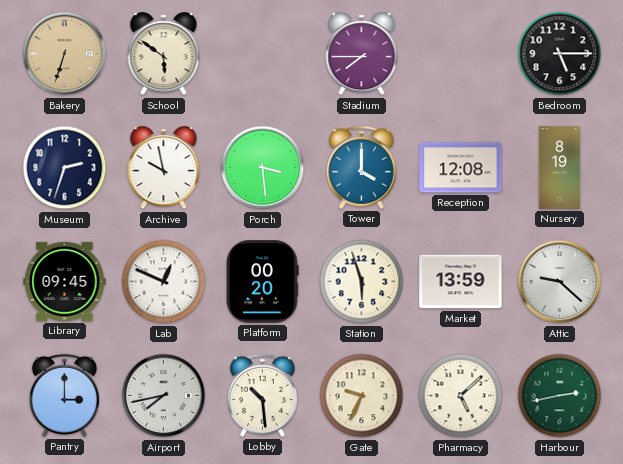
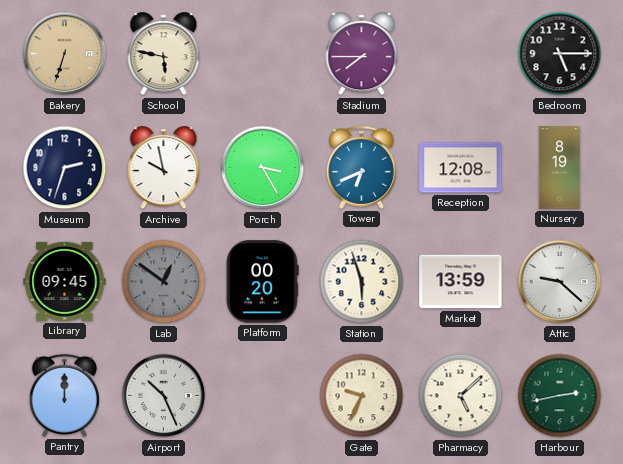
School: 5:51 -> 5:47 (164, 54)
Porch: 3:29 -> 3:25 (263, 168)
Tower: 4:00 -> 6:41 (361, 167)
Lab: 12:49 -> 12:51 (164, 282)
Lab dial: white -> grey (164, 282)
Pantry: 3:00 -> 12:00 (64, 395)
Airport: 7:43 -> 10:26 (164, 396)
Lobby: 10:29 -> none (262, 395)
